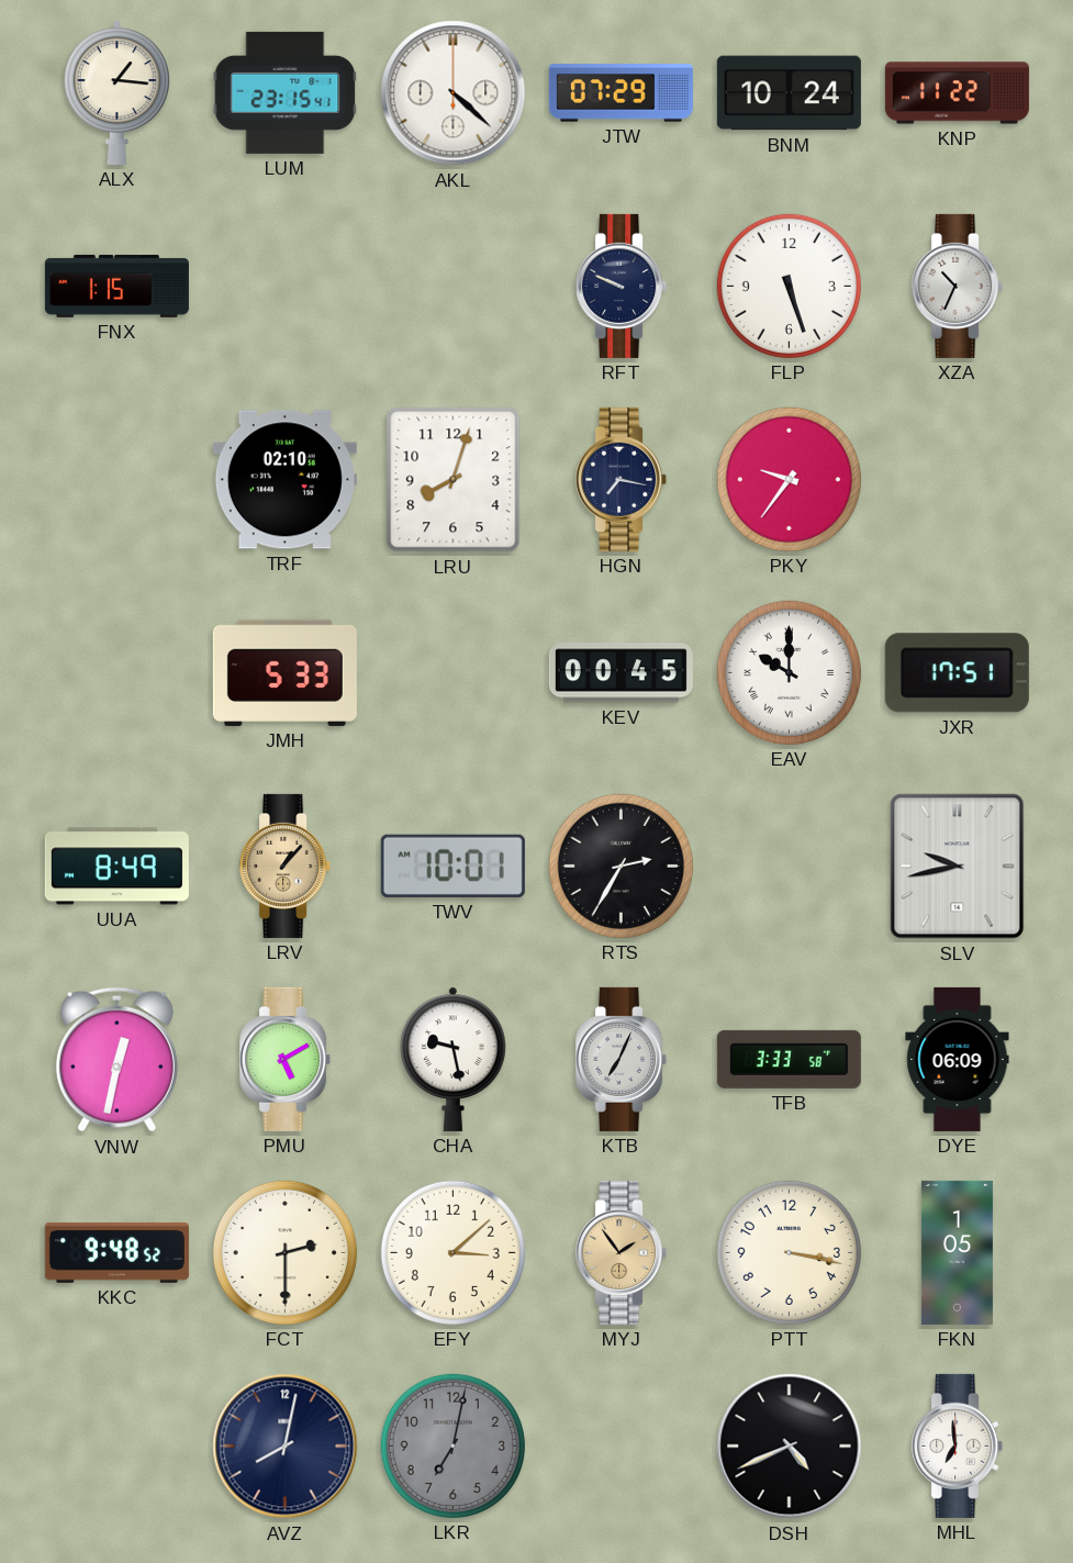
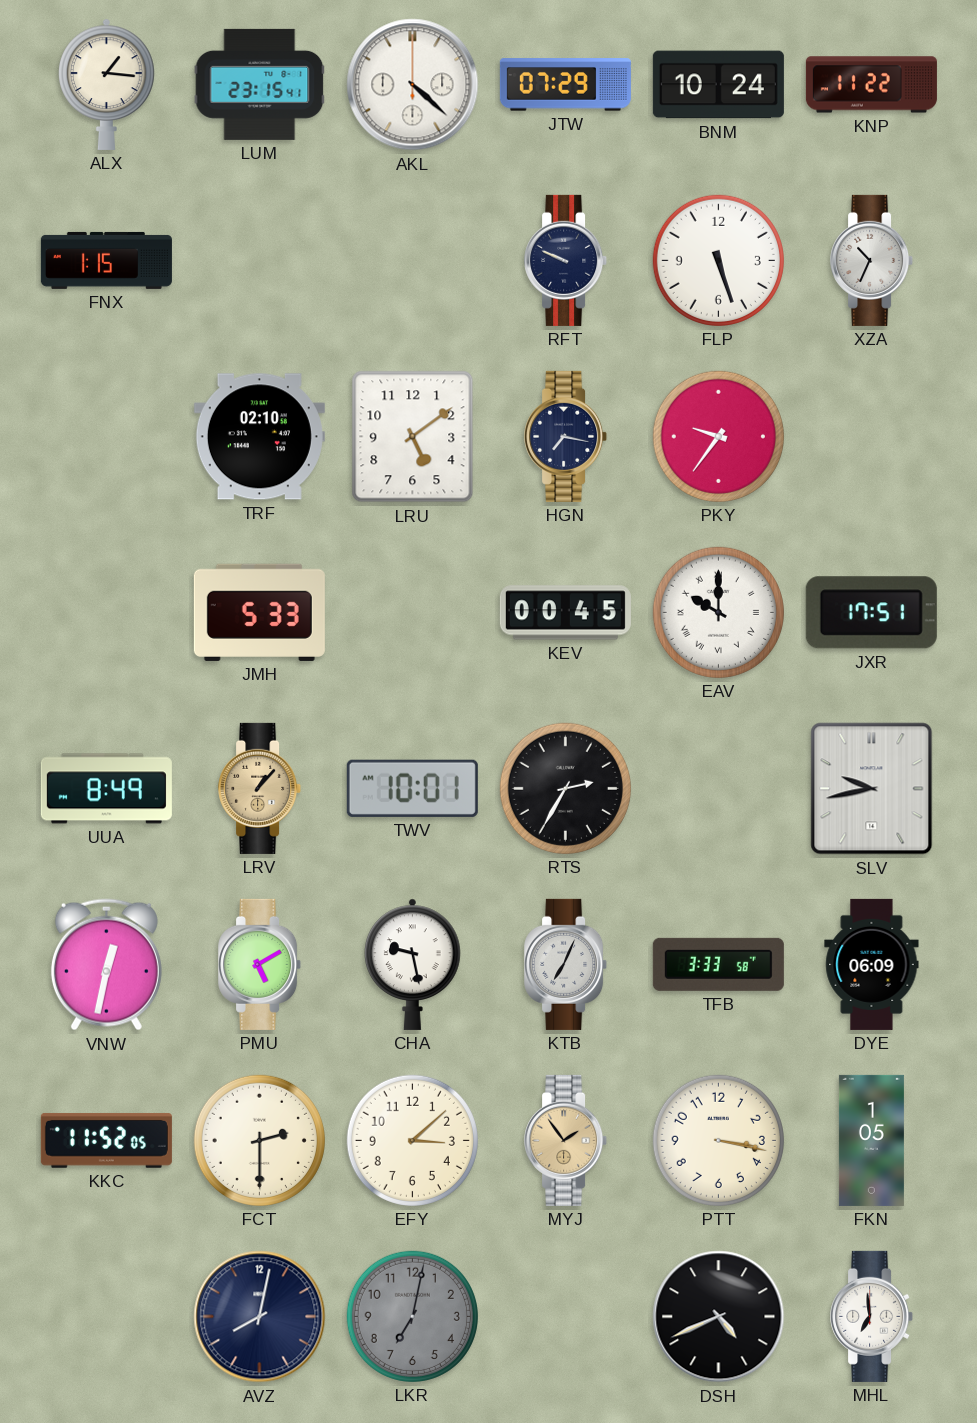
LRU: 8:03 -> 5:09 (413, 437)
KKC: 9:48 -> 11:52 (106, 1140)
